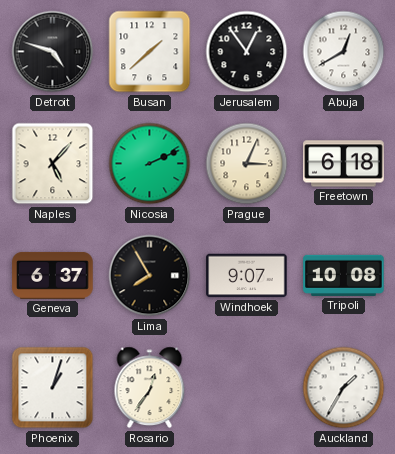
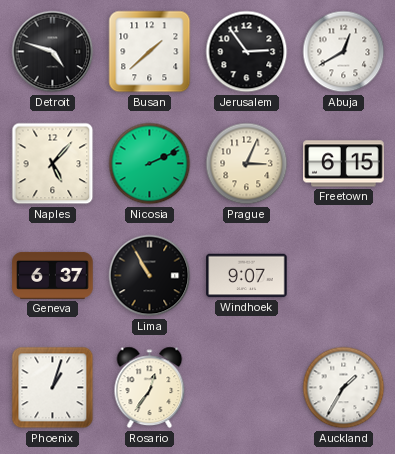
Jerusalem: 12:54 -> 2:54 (247, 52)
Freetown: 6:18 -> 6:15 (344, 164)
Lima: 7:55 -> 10:55 (150, 276)
Tripoli: 10:08 -> none (344, 275)
